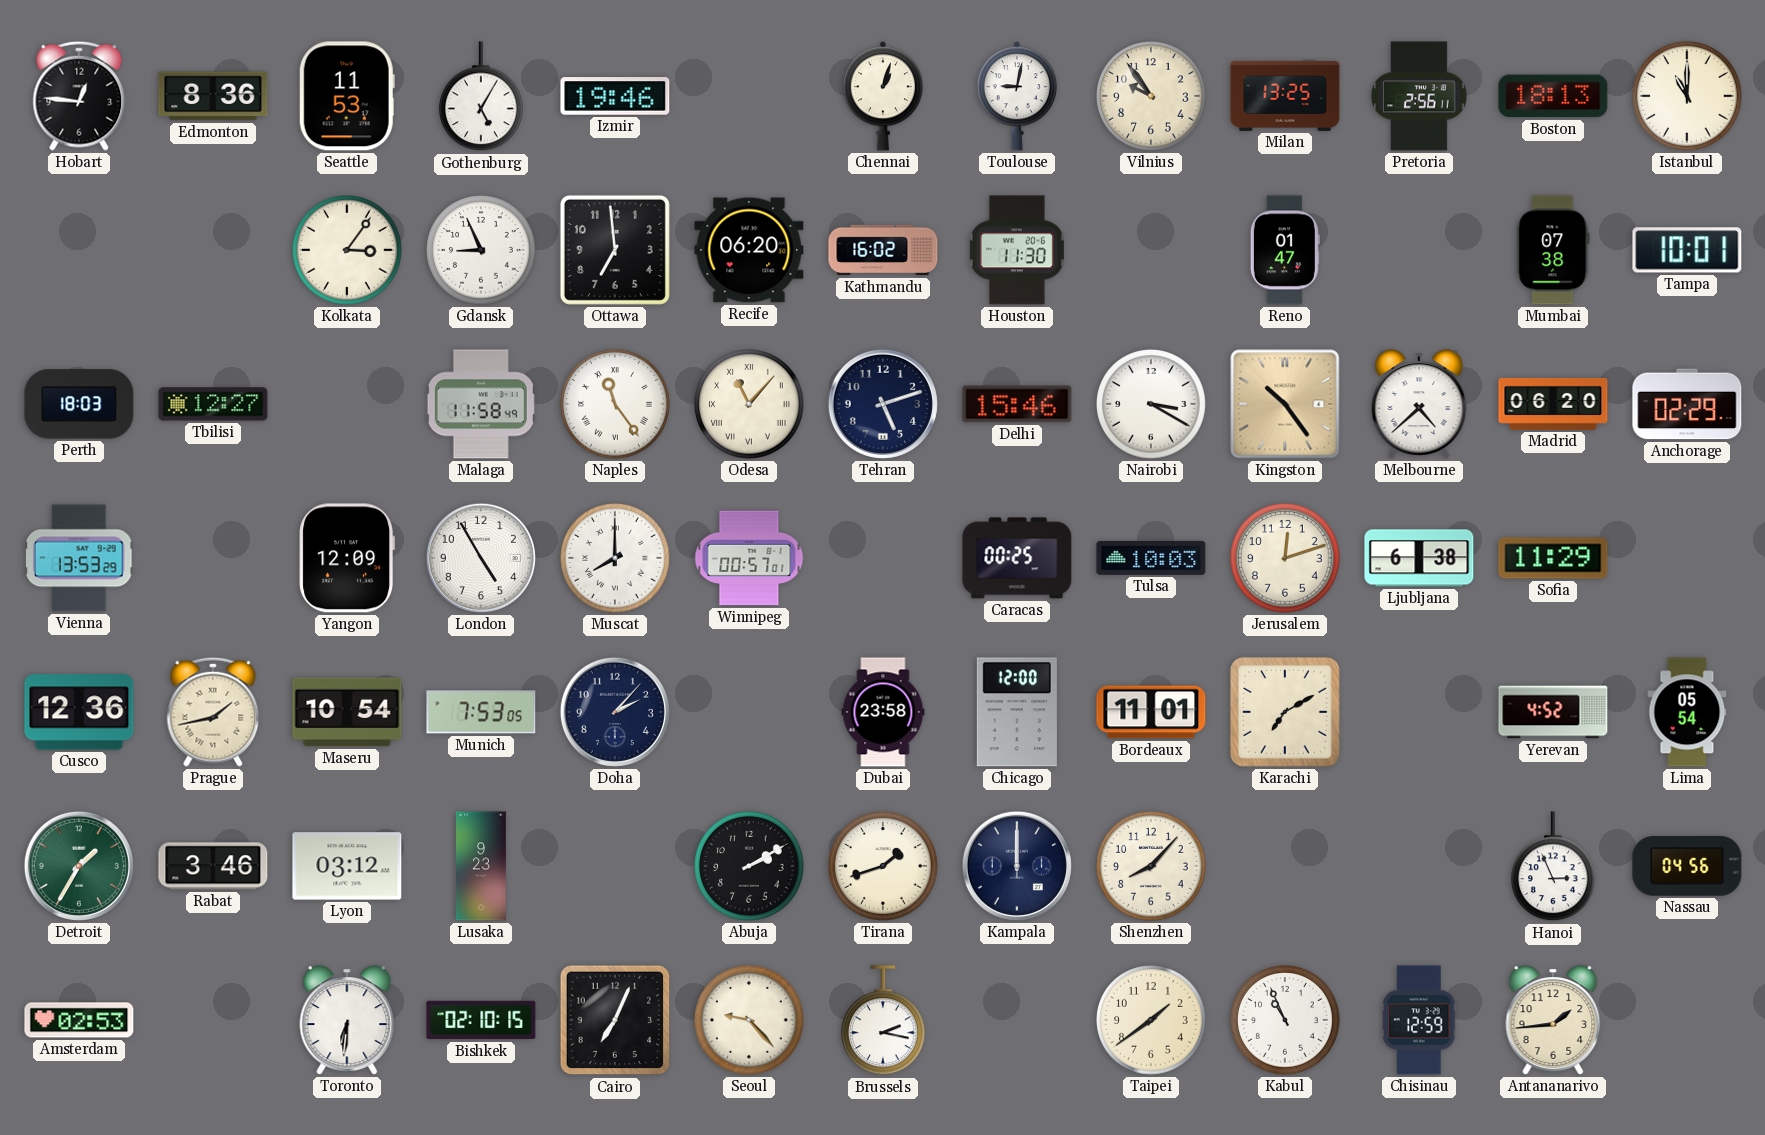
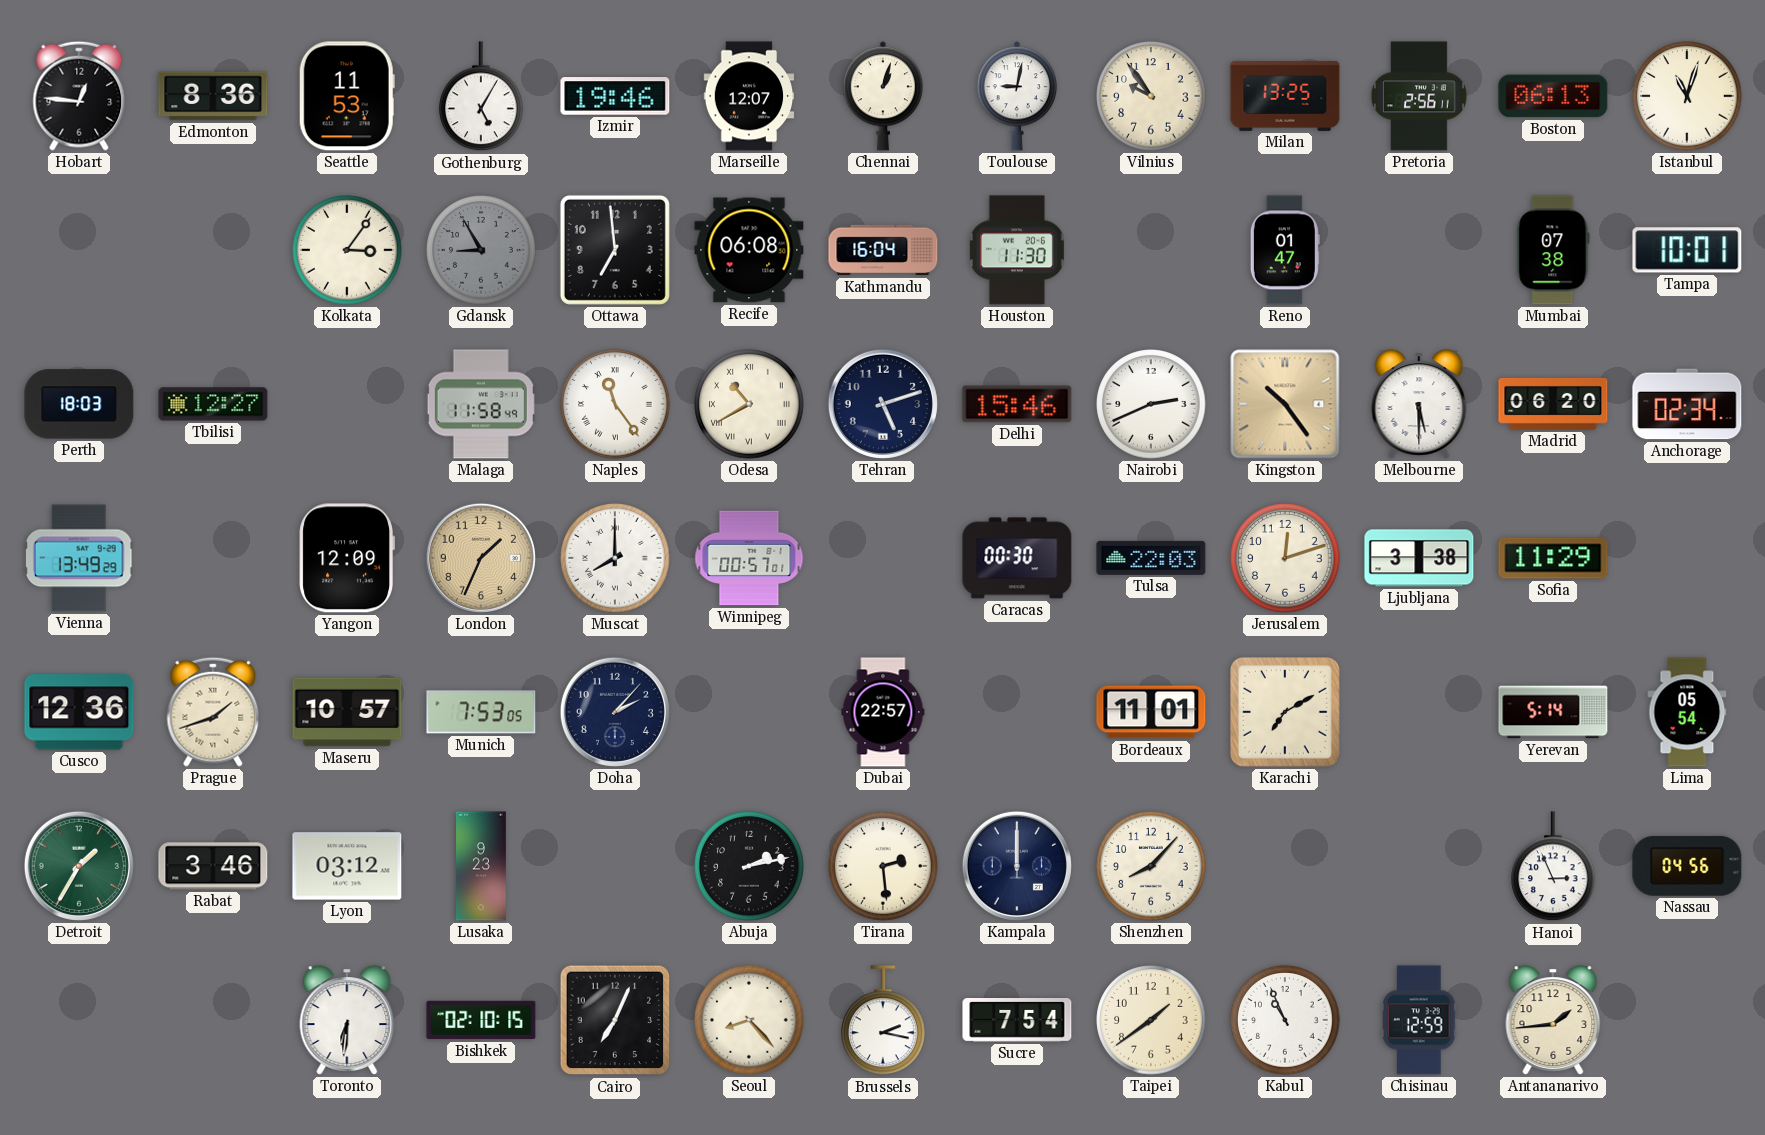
Marseille: none -> 12:07 (749, 96)
Boston: 18:13 -> 06:13 (1553, 96)
Istanbul: 11:00 -> 11:03 (1687, 96)
Gdansk: 8:56 -> 8:55 (481, 250)
Gdansk dial: white -> grey (481, 250)
Recife: 06:20 -> 06:08 (749, 250)
Kathmandu: 16:02 -> 16:04 (883, 250)
Odesa: 11:07 -> 10:40 (749, 404)
Nairobi: 3:20 -> 2:41 (1151, 404)
Melbourne: 4:38 -> 5:30 (1419, 404)
Anchorage: 02:29 -> 02:34 (1687, 404)
Vienna: 13:53 -> 13:49 (79, 558)
London: 4:55 -> 1:34 (481, 558)
London dial: white -> champagne (481, 558)
Caracas: 00:25 -> 00:30 (1017, 558)
Tulsa: 10:03 -> 22:03 (1151, 558)
Ljubljana: 6:38 -> 3:38 (1419, 558)
Prague: 1:43 -> 1:42 (213, 712)
Maseru: 10:54 -> 10:57 (347, 712)
Dubai: 23:58 -> 22:57 (883, 712)
Chicago: 12:00 -> none (1017, 712)
Yerevan: 4:52 -> 5:14 (1553, 712)
Abuja: 2:10 -> 2:13 (749, 866)
Tirana: 1:42 -> 2:29 (883, 866)
Amsterdam: 02:53 -> none (79, 1020)
Seoul: 9:23 -> 8:23 (749, 1020)
Sucre: none -> 7:54 (1017, 1021)
